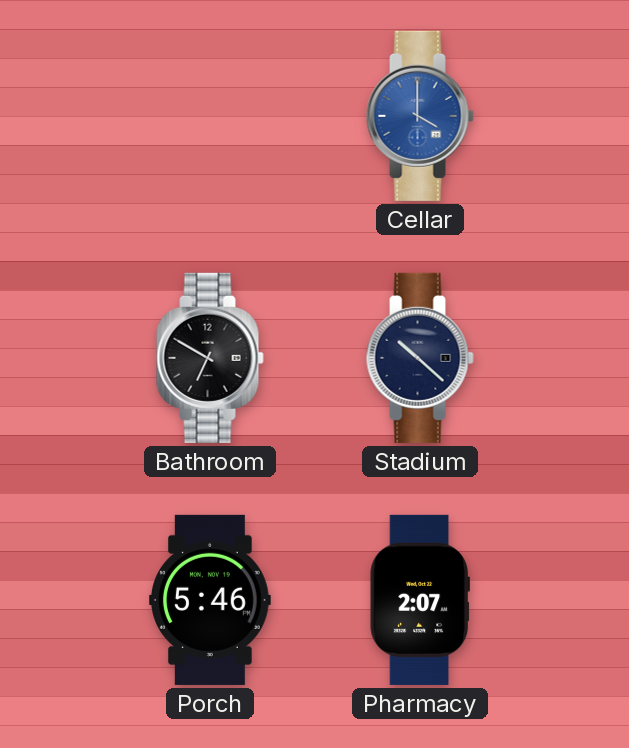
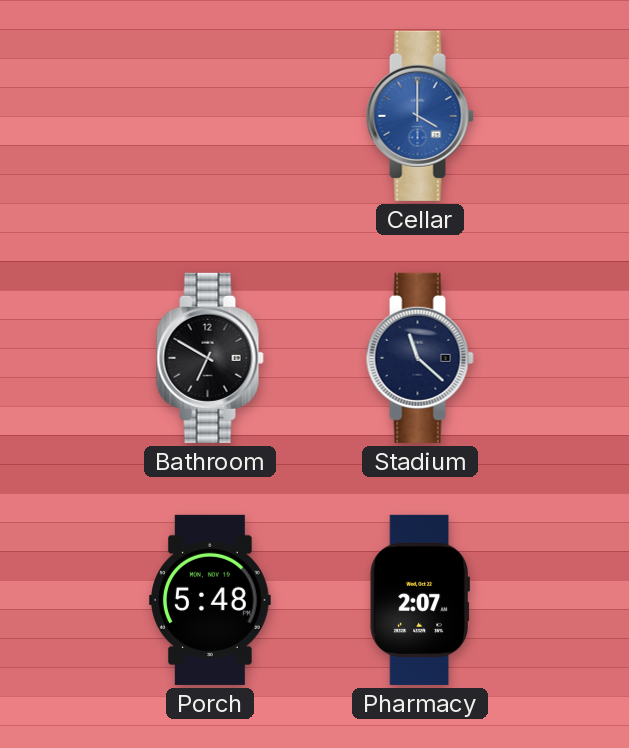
Stadium: 10:22 -> 11:22 (420, 358)
Porch: 5:46 -> 5:48 (211, 600)
